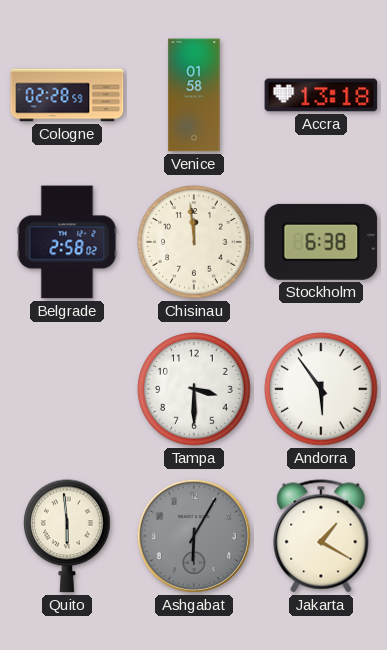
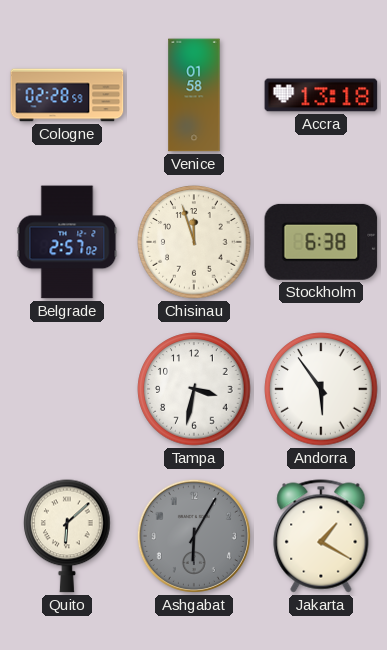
Belgrade: 2:58 -> 2:57 (67, 242)
Chisinau: 11:59 -> 11:57 (194, 242)
Tampa: 3:30 -> 3:32 (194, 389)
Quito: 5:59 -> 6:08 (67, 536)
